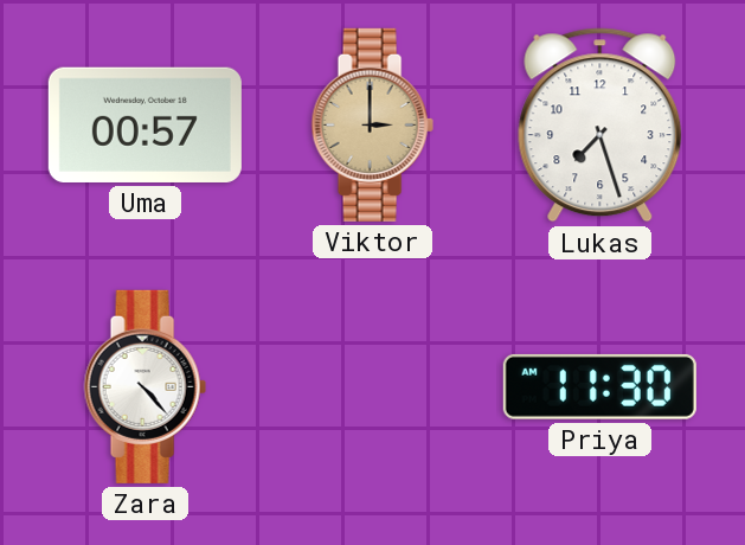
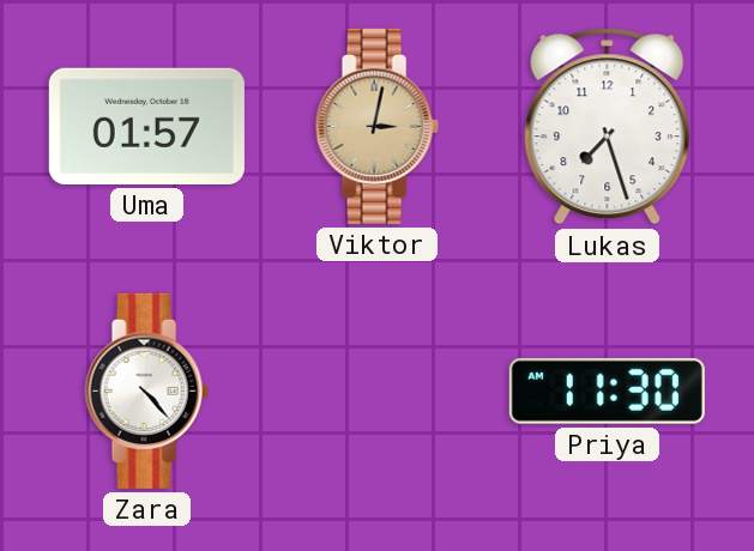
Uma: 00:57 -> 01:57 (146, 126)
Viktor: 3:00 -> 3:02 (376, 126)
